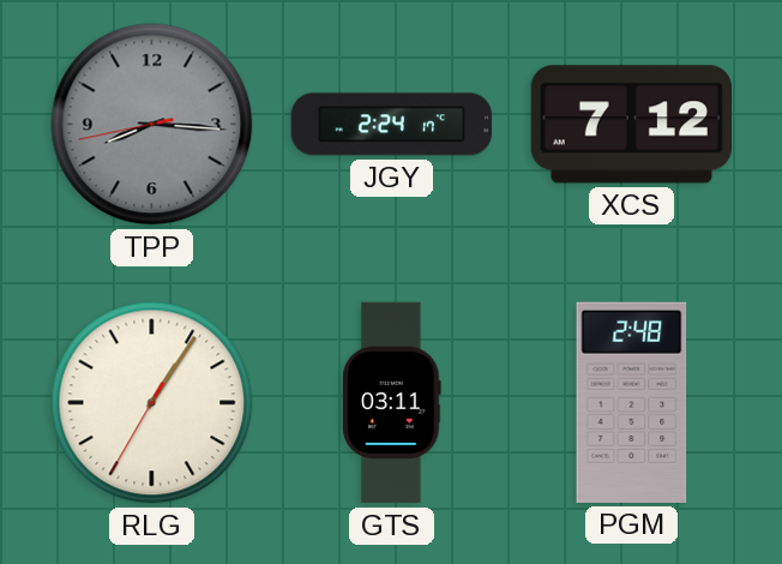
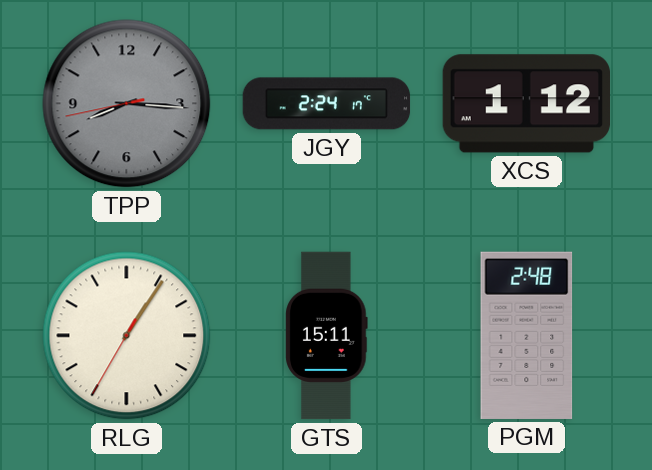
XCS: 7:12 -> 1:12 (526, 104)
GTS: 03:11 -> 15:11 (327, 336)
